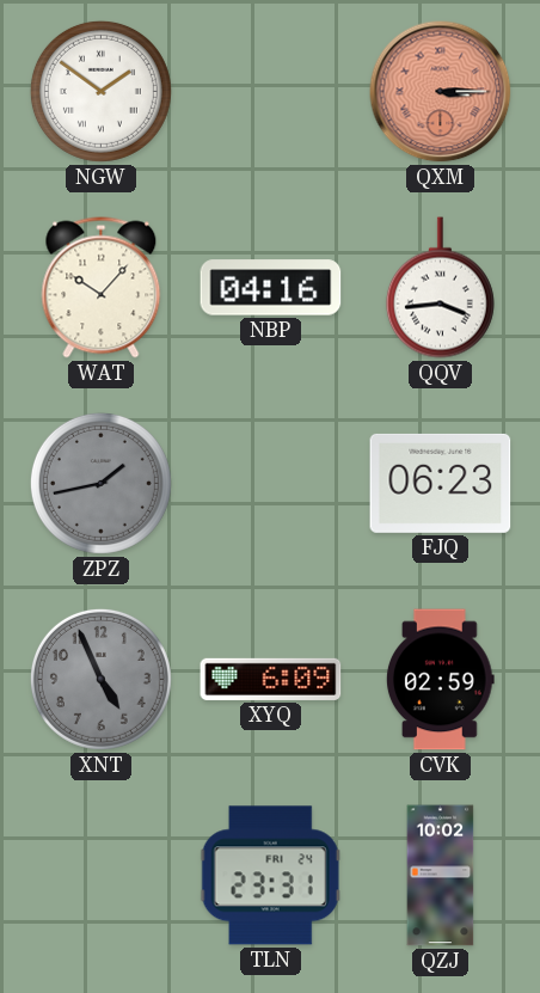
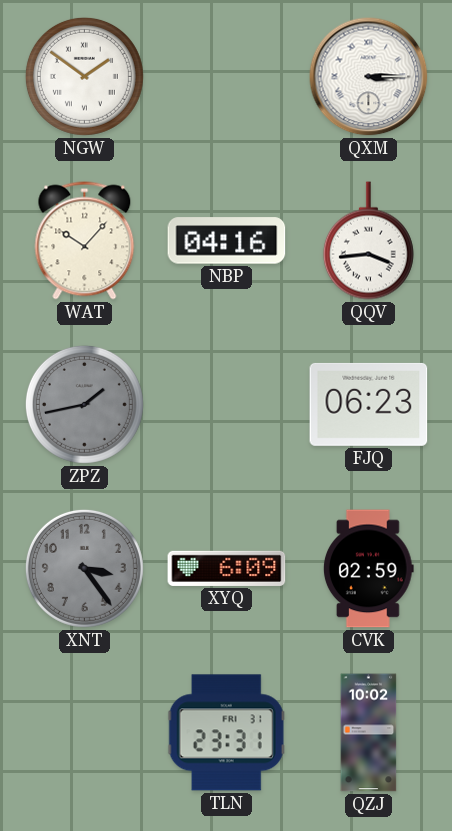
QXM dial: salmon -> white (369, 77)
XNT: 4:56 -> 3:24 (84, 568)
TLN date: FRI 24 -> FRI 31 (226, 733)
